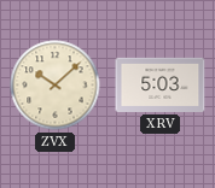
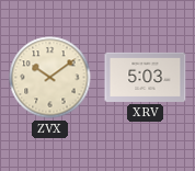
ZVX: 10:08 -> 10:09 (50, 78)
